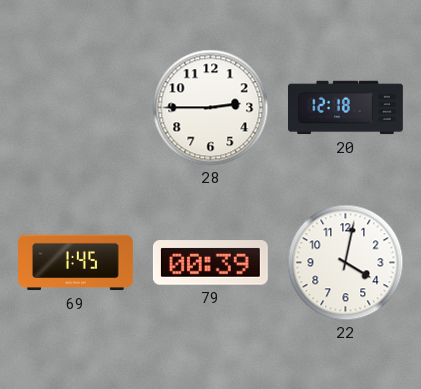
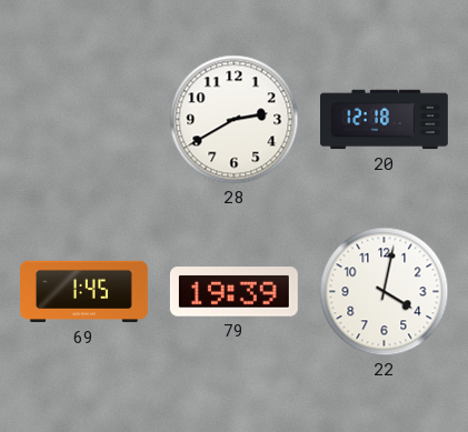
28: 2:45 -> 2:40 (235, 120)
79: 00:39 -> 19:39 (233, 292)
